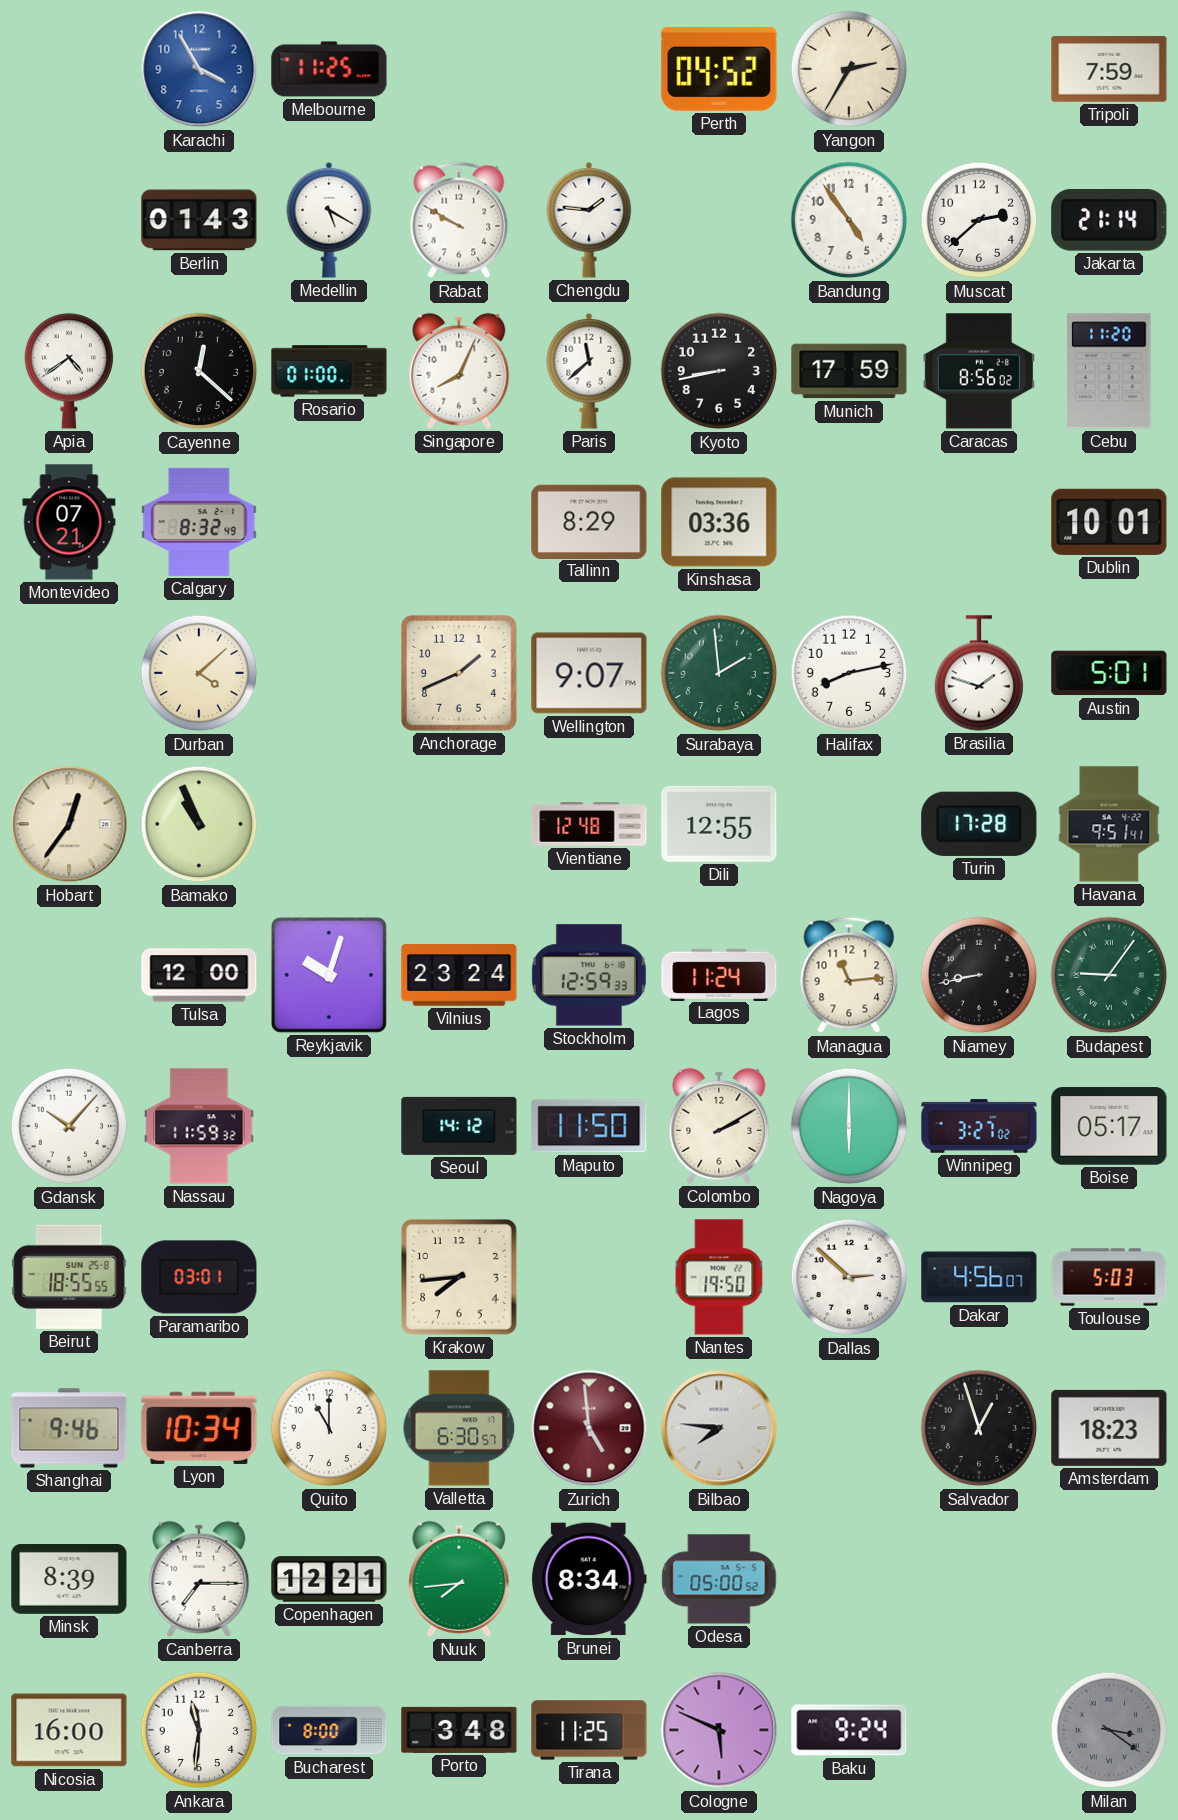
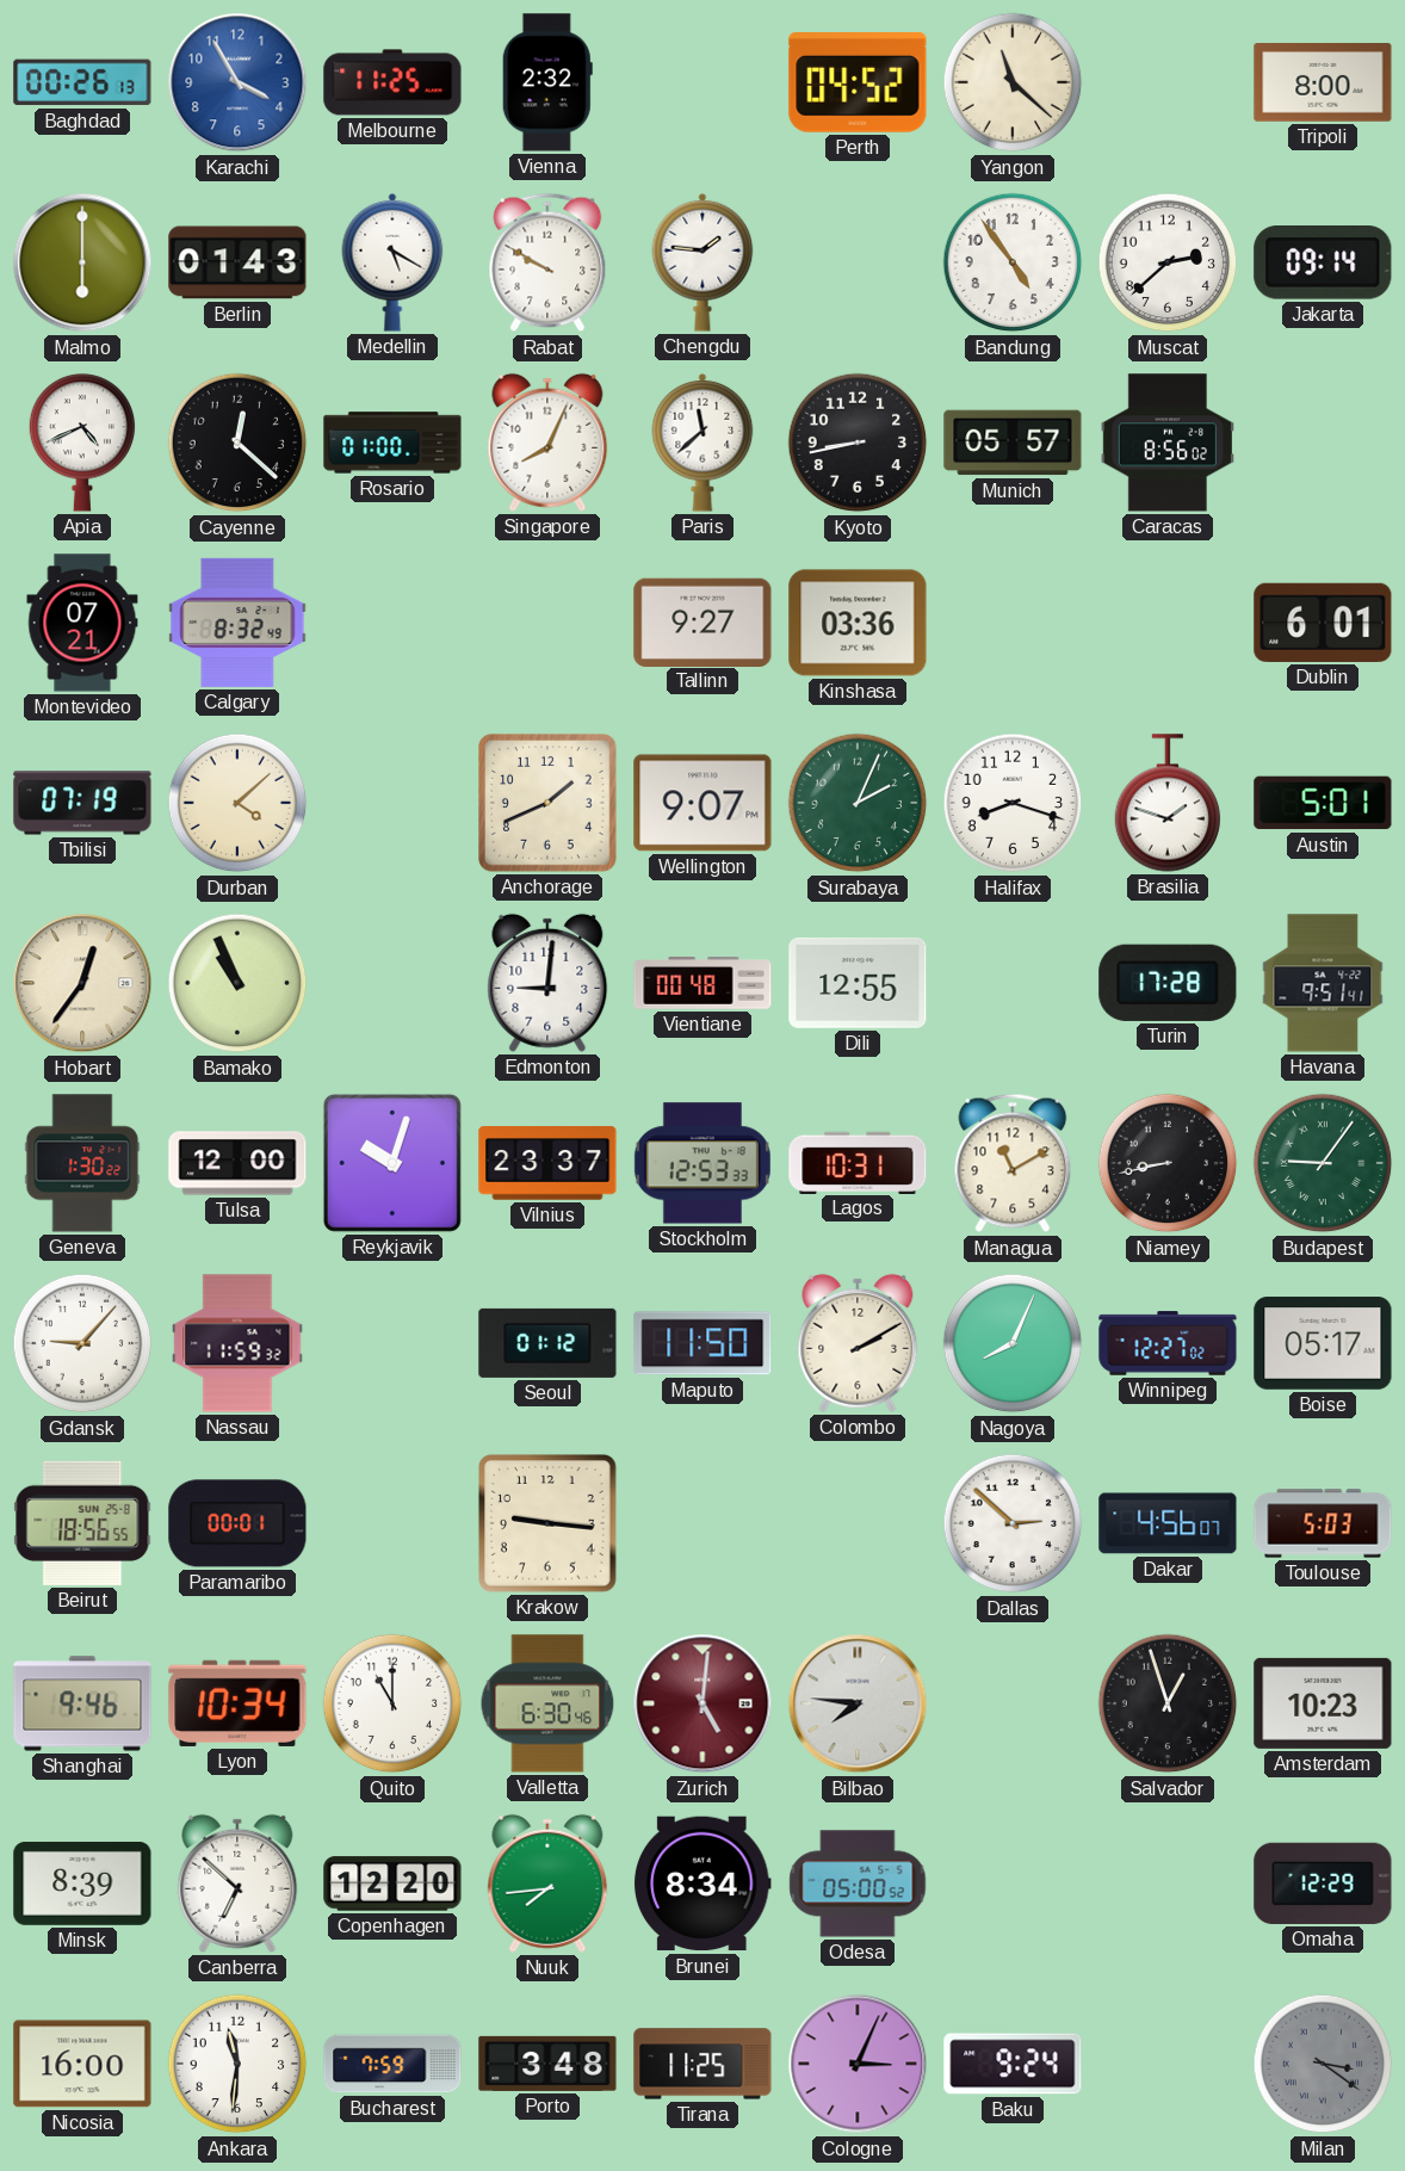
Baghdad: none -> 00:26 (82, 82)
Vienna: none -> 2:32 (547, 82)
Yangon: 2:35 -> 11:22 (1013, 82)
Tripoli: 7:59 -> 8:00 (1323, 82)
Malmo: none -> 6:00 (82, 262)
Jakarta: 21:14 -> 09:14 (1323, 262)
Apia: 4:39 -> 4:41 (82, 443)
Munich: 17:59 -> 05:57 (1013, 443)
Cebu: 11:20 -> none (1109, 371)
Tallinn: 8:29 -> 9:27 (703, 621)
Dublin: 10:01 -> 6:01 (1323, 623)
Tbilisi: none -> 07:19 (82, 803)
Surabaya: 1:59 -> 2:04 (858, 803)
Halifax: 8:13 -> 8:18 (1013, 803)
Edmonton: none -> 9:01 (547, 983)
Vientiane: 12:48 -> 00:48 (703, 983)
Geneva: none -> 1:30 (82, 1163)
Vilnius: 23:24 -> 23:37 (547, 1163)
Stockholm: 12:59 -> 12:53 (703, 1163)
Lagos: 11:24 -> 10:31 (858, 1162)
Managua: 11:14 -> 11:10 (1013, 1163)
Gdansk: 10:07 -> 9:07 (82, 1343)
Seoul: 14:12 -> 01:12 (547, 1343)
Nagoya: 6:00 -> 8:04 (1013, 1343)
Winnipeg: 3:27 -> 12:27 (1168, 1343)
Beirut: 18:55 -> 18:56 (82, 1523)
Paramaribo: 03:01 -> 00:01 (237, 1523)
Krakow: 7:44 -> 9:16 (549, 1524)
Nantes: 19:50 -> none (719, 1277)
Valletta: 6:30:57 -> 6:30:46 (547, 1703)
Zurich: 4:59 -> 5:01 (703, 1703)
Amsterdam: 18:23 -> 10:23 (1323, 1703)
Canberra: 7:15 -> 6:52 (237, 1884)
Copenhagen: 12:21 -> 12:20 (392, 1884)
Omaha: none -> 12:29 (1323, 1884)
Bucharest: 8:00 -> 7:59 (392, 2064)
Cologne: 5:49 -> 3:04 (858, 2064)
